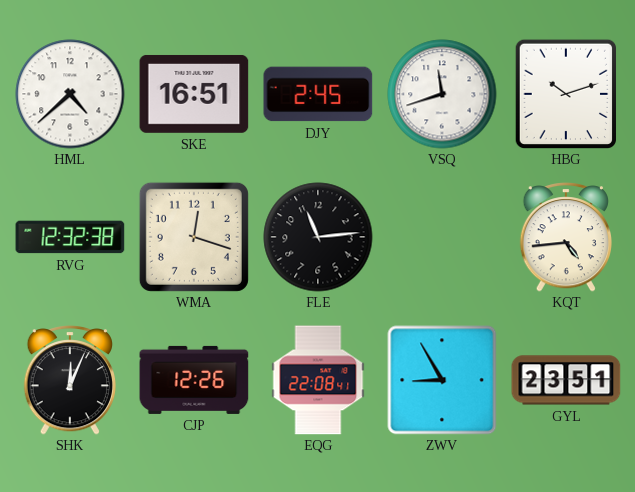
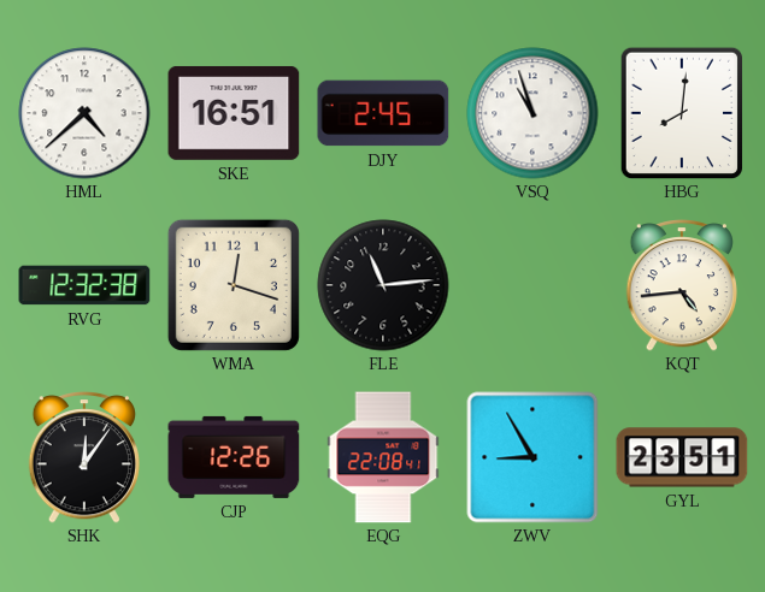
VSQ: 11:42 -> 10:57 (532, 113)
HBG: 10:12 -> 8:01 (682, 113)
SHK: 12:04 -> 12:06 (83, 458)
